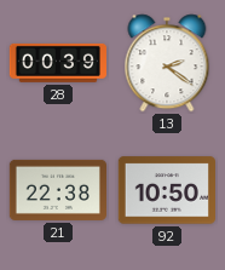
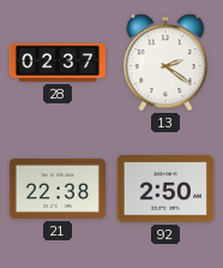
28: 00:39 -> 02:37 (56, 62)
92: 10:50 -> 2:50 (164, 189)
